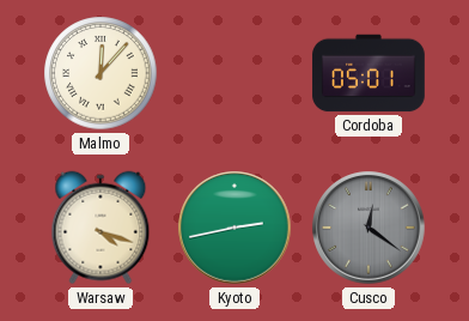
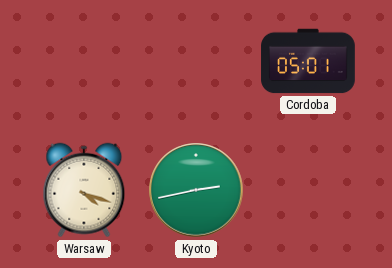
Malmo: 12:07 -> none (100, 73)
Cusco: 12:21 -> none (368, 228)
